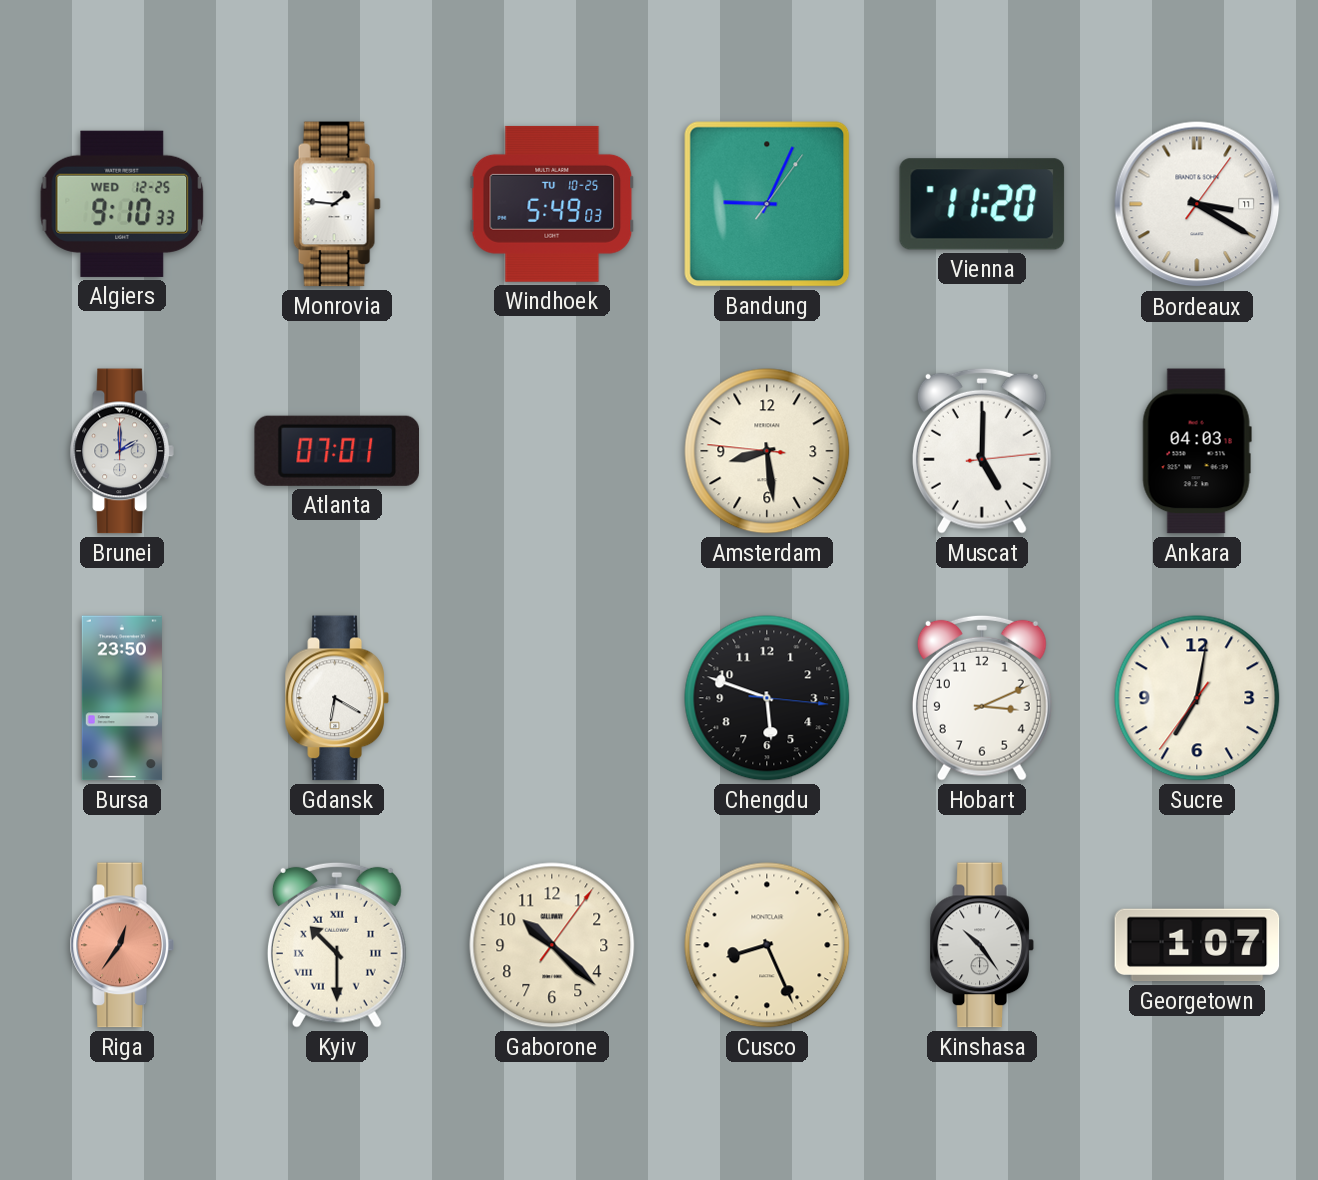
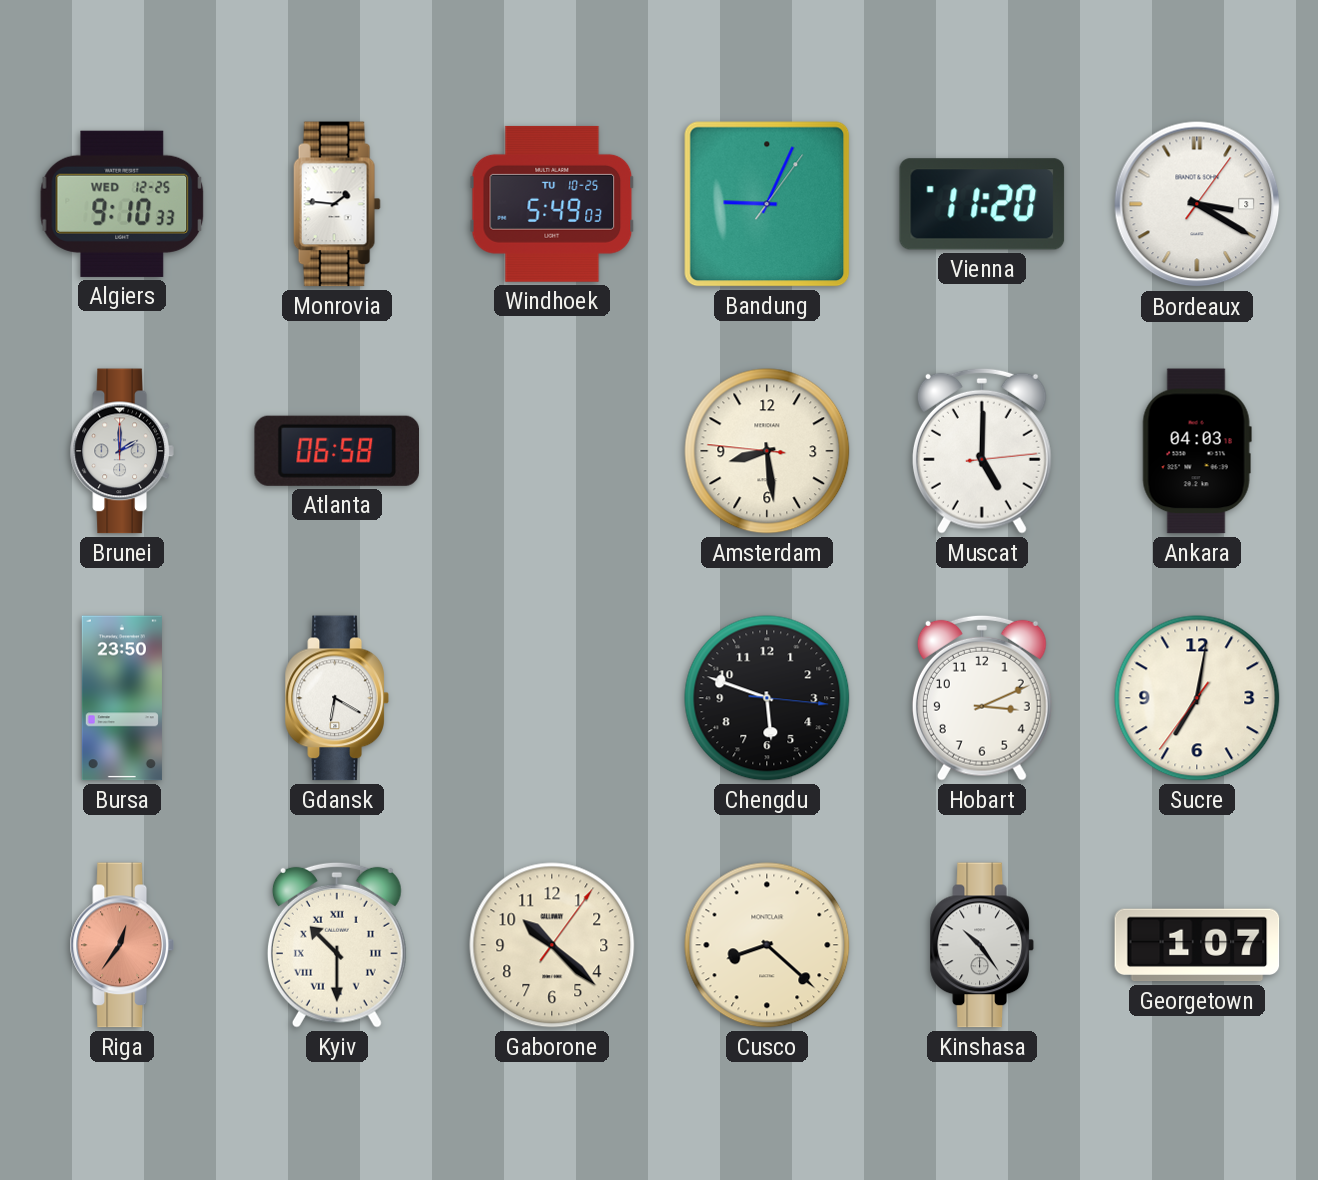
Bordeaux date: 11 -> 3 (1197, 204)
Atlanta: 07:01 -> 06:58 (336, 451)
Cusco: 8:26 -> 8:22 (767, 945)
